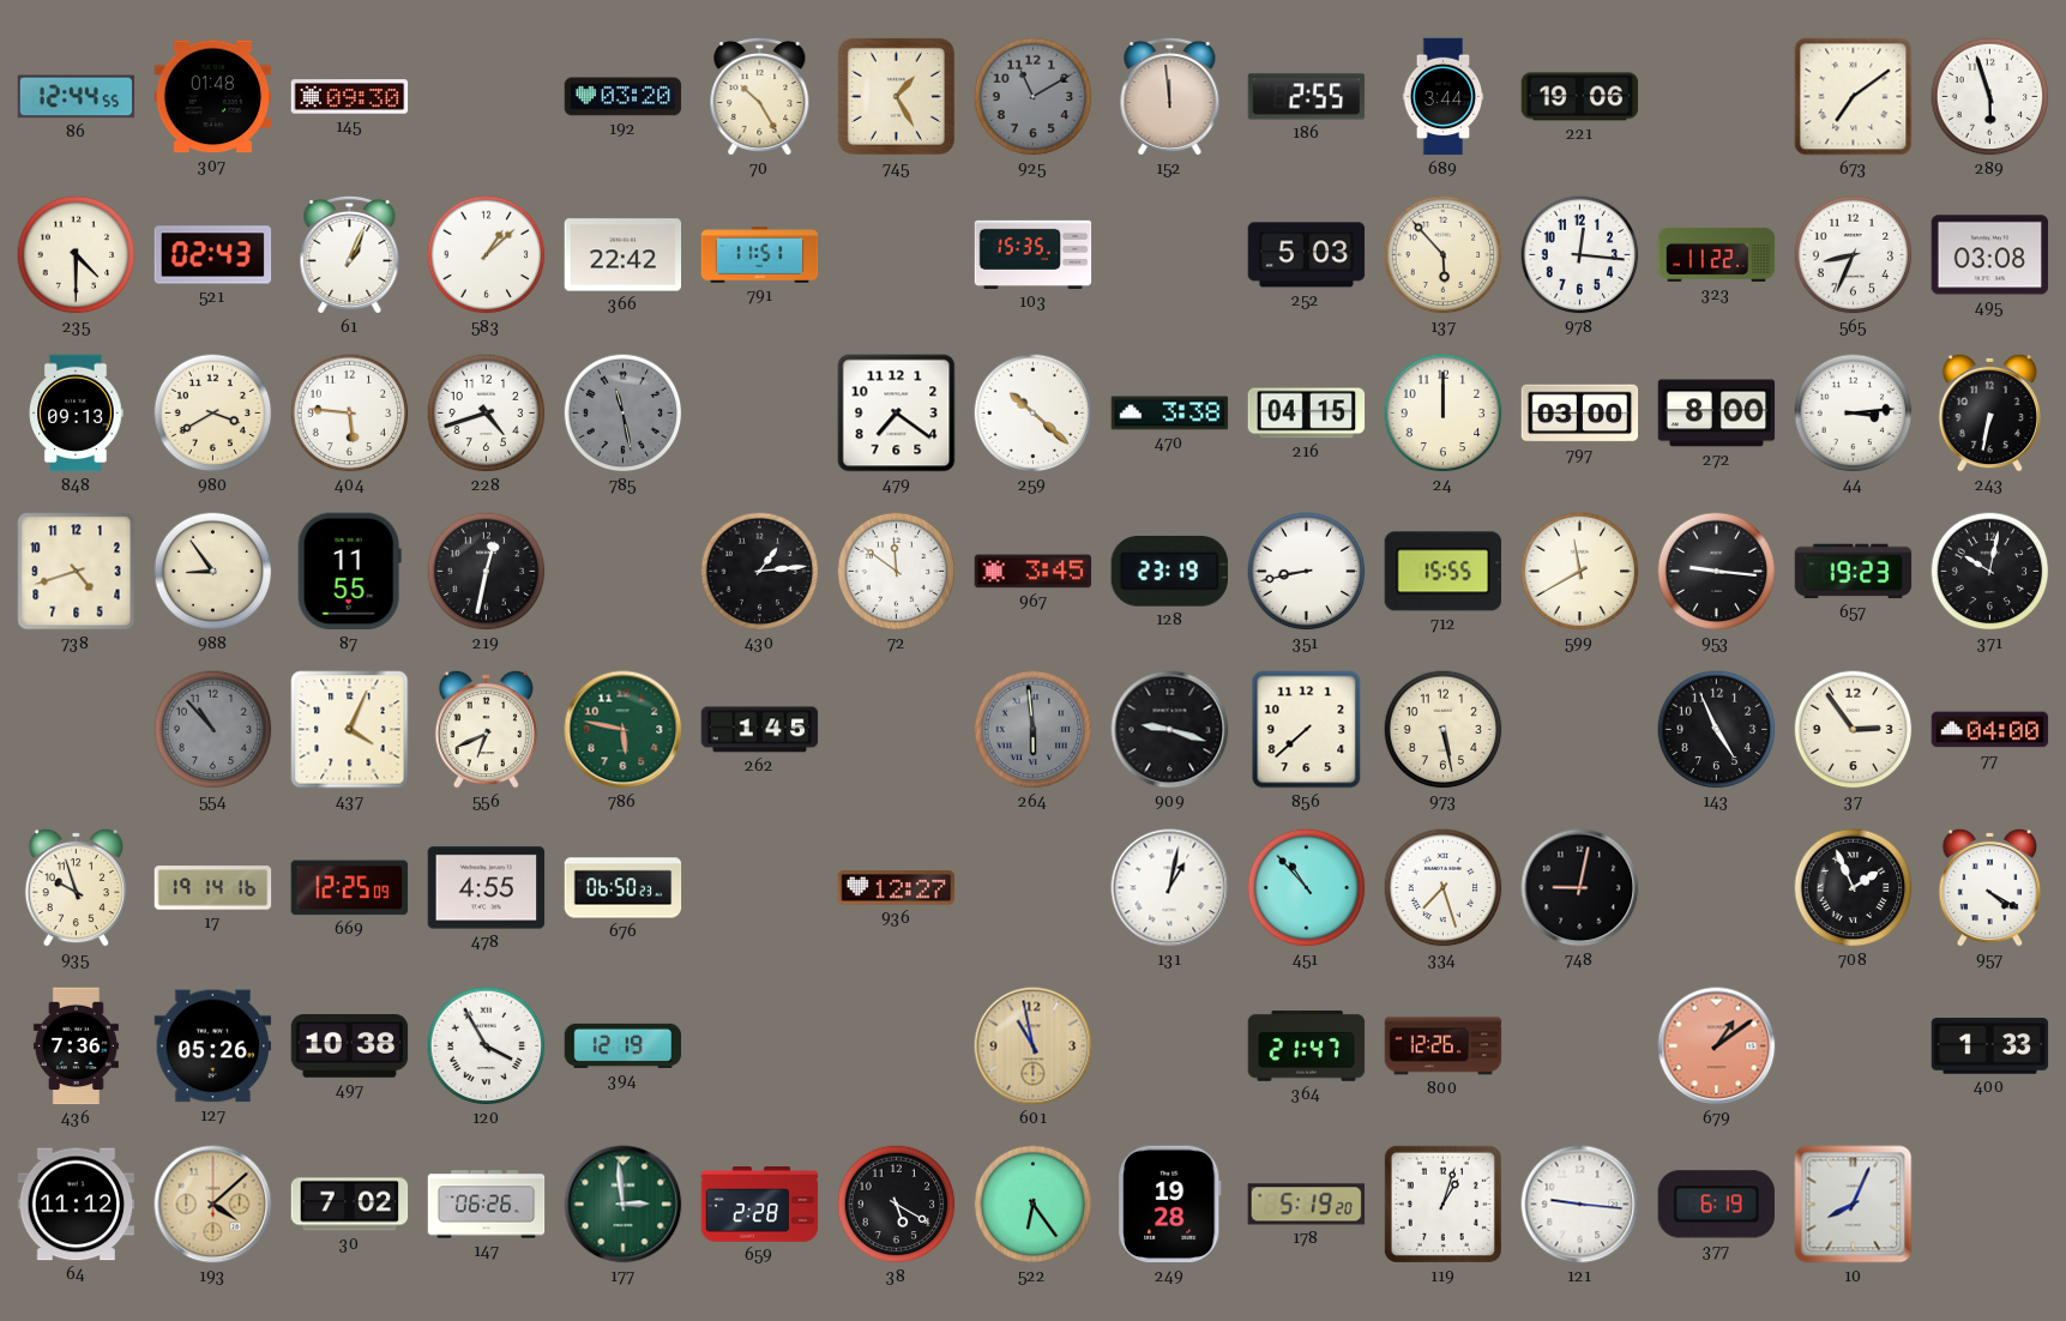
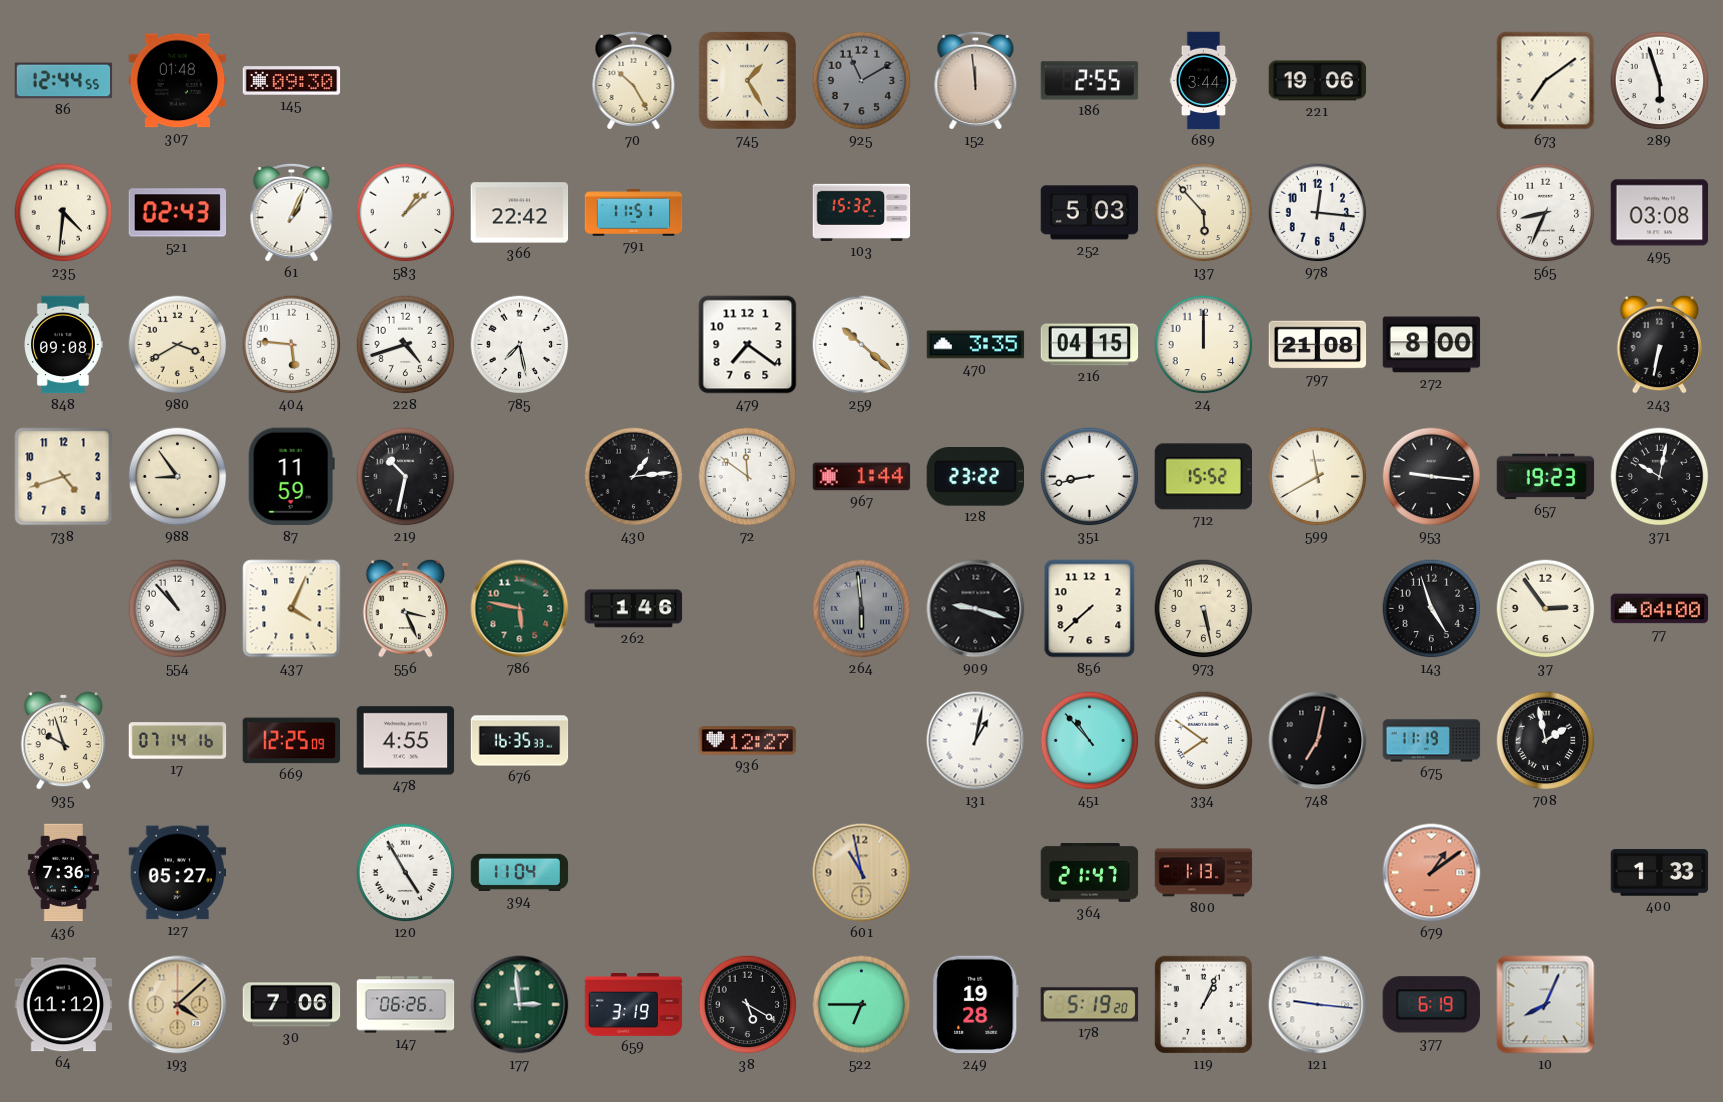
192: 03:20 -> none (624, 97)
235: 4:30 -> 4:31 (64, 213)
103: 15:35 -> 15:32 (862, 212)
323: 11:22 -> none (1717, 255)
848: 09:13 -> 09:08 (64, 345)
785: 11:28 -> 7:28 (520, 345)
785 dial: grey -> white (520, 345)
470: 3:38 -> 3:35 (976, 345)
797: 03:00 -> 21:08 (1318, 345)
44: 3:14 -> none (1854, 414)
87: 11:55 -> 11:59 (291, 477)
219: 12:32 -> 10:32 (406, 477)
967: 3:45 -> 1:44 (862, 477)
128: 23:19 -> 23:22 (975, 477)
712: 15:55 -> 15:52 (1203, 477)
554 dial: grey -> white (178, 609)
556: 6:41 -> 3:26 (406, 608)
262: 1:45 -> 1:46 (634, 609)
143: 4:56 -> 4:57 (1432, 609)
17: 19:14 -> 07:14 (178, 741)
676: 06:50 -> 16:35 (520, 741)
334: 7:27 -> 7:51 (1204, 741)
748: 9:02 -> 7:02 (1318, 741)
675: none -> 11:19 (1432, 741)
708: 1:56 -> 1:58 (1546, 741)
957: 4:20 -> none (1990, 887)
127: 05:26 -> 05:27 (178, 873)
497: 10:38 -> none (350, 1046)
120: 3:55 -> 4:55 (406, 873)
394: 12:19 -> 11:04 (520, 872)
800: 12:26 -> 1:13 (1204, 873)
30: 7:02 -> 7:06 (292, 1005)
659: 2:28 -> 3:19 (634, 1005)
522: 6:24 -> 6:45 (862, 1005)
119: 1:03 -> 1:04 (1203, 1004)
